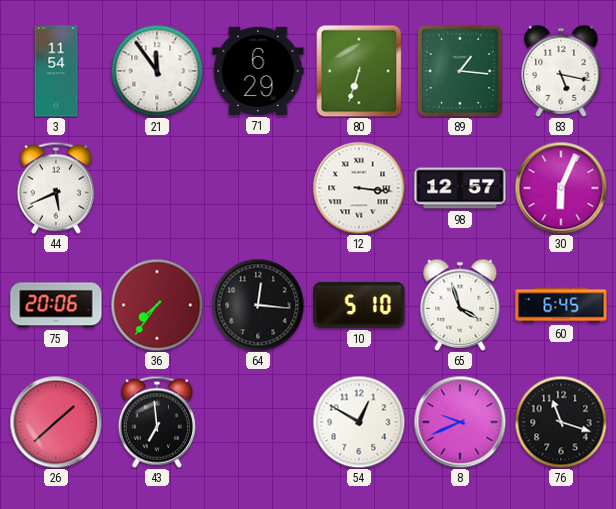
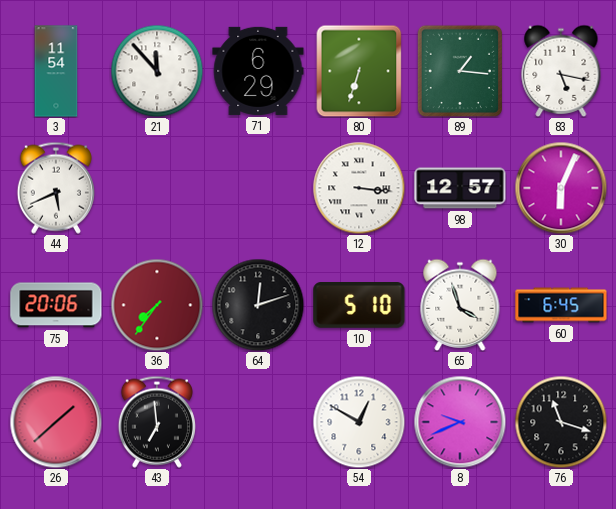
21: 11:54 -> 11:53 (157, 71)
64: 12:16 -> 12:12 (258, 305)
